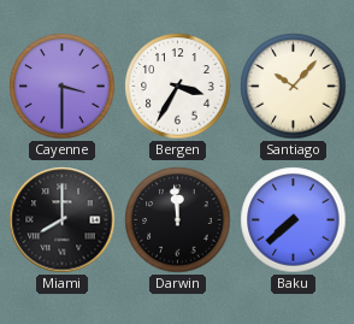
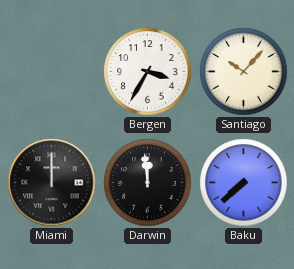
Cayenne: 3:30 -> none (63, 87)
Miami: 8:00 -> 12:00 (52, 183)
